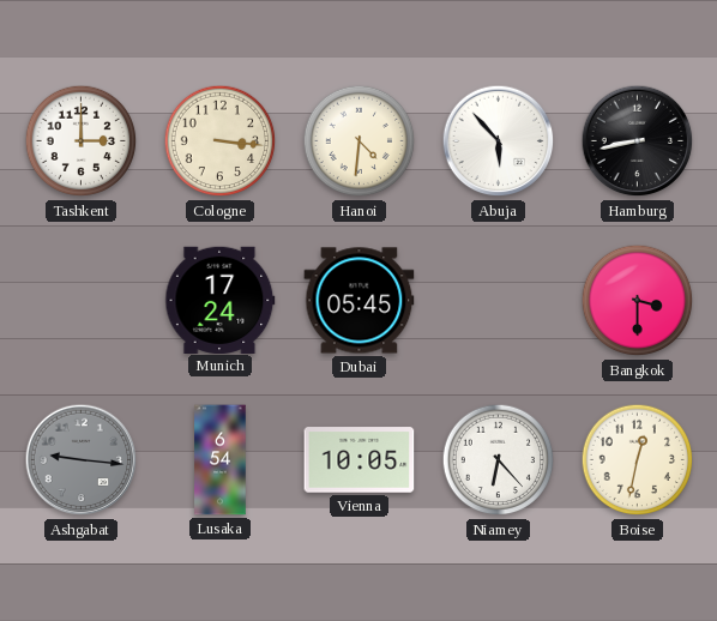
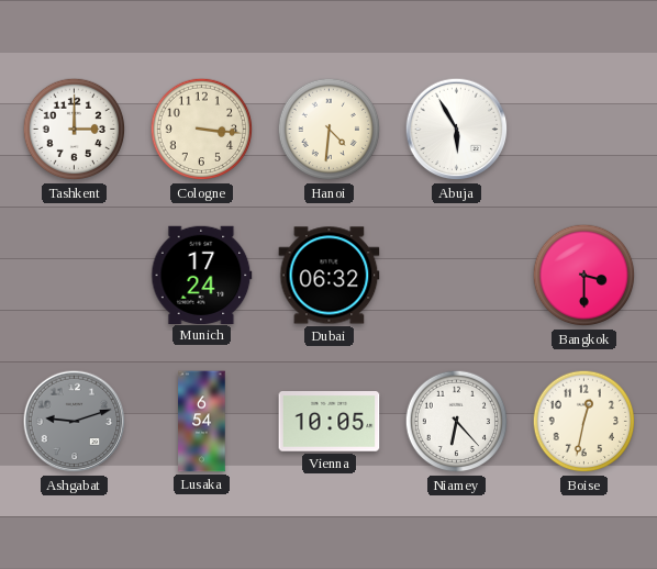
Abuja: 5:53 -> 5:55 (457, 130)
Hamburg: 8:43 -> none (638, 141)
Dubai: 05:45 -> 06:32 (330, 276)
Ashgabat: 9:16 -> 9:12 (75, 422)
